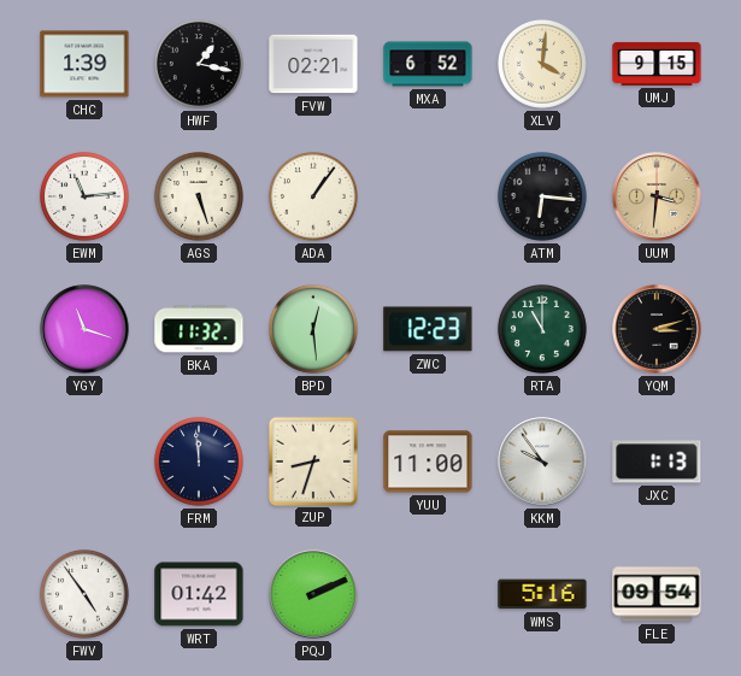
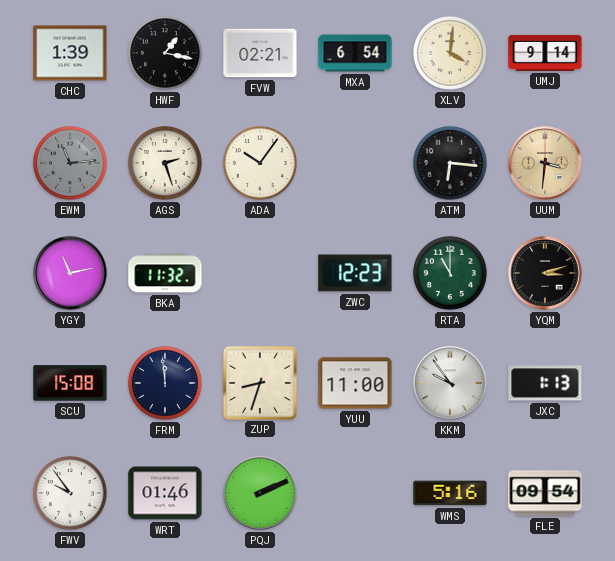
MXA: 6:52 -> 6:54 (355, 53)
UMJ: 9:15 -> 9:14 (545, 53)
EWM dial: white -> grey (70, 163)
AGS: 5:27 -> 2:27 (165, 163)
ADA: 1:06 -> 10:06 (260, 163)
YGY: 11:18 -> 11:13 (70, 273)
BPD: 12:29 -> none (313, 329)
SCU: none -> 15:08 (70, 383)
FWV: 4:54 -> 9:54 (70, 493)
WRT: 01:42 -> 01:46 (165, 493)
